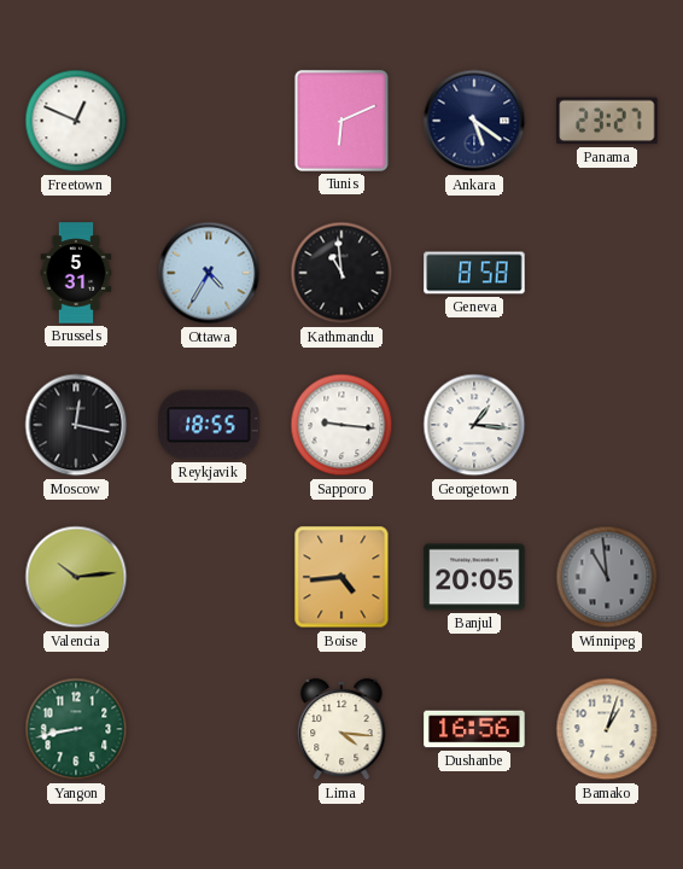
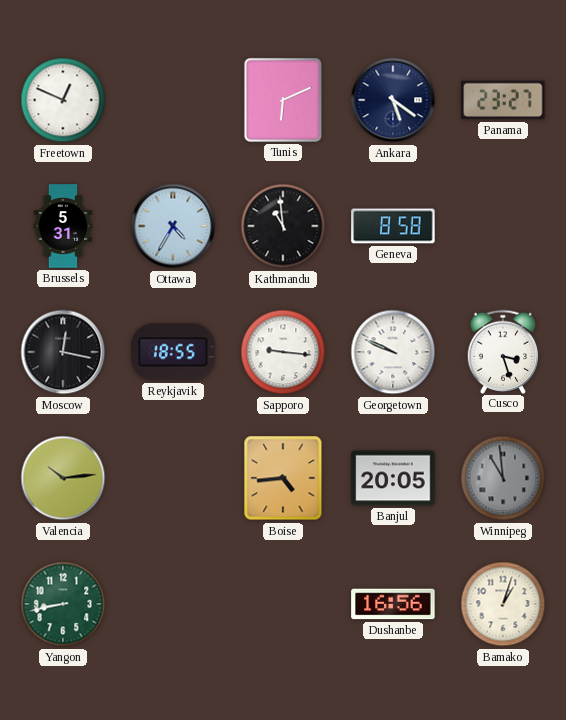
Georgetown: 1:16 -> 9:49 (393, 352)
Cusco: none -> 3:27 (503, 351)
Lima: 4:16 -> none (341, 729)
